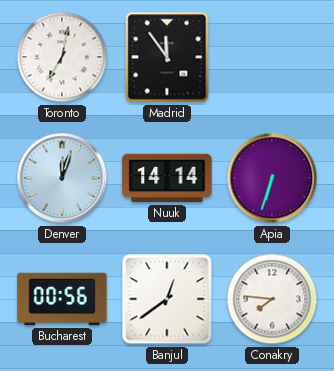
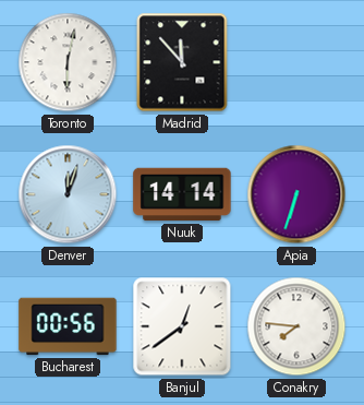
Toronto: 7:02 -> 6:02 (68, 62)
Madrid: 11:54 -> 11:53 (182, 62)
